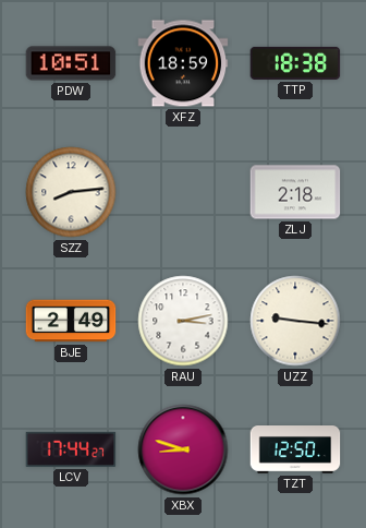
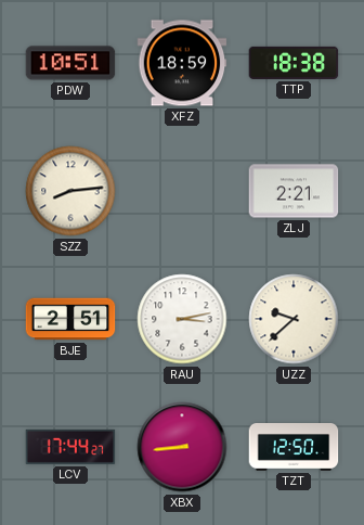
ZLJ: 2:18 -> 2:21 (294, 191)
BJE: 2:49 -> 2:51 (70, 319)
UZZ: 9:16 -> 9:38 (294, 319)
XBX: 8:48 -> 8:44 (182, 447)
